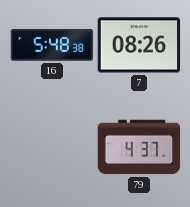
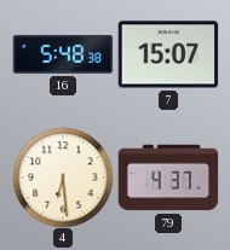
7: 08:26 -> 15:07 (168, 54)
4: none -> 6:29 (63, 178)
